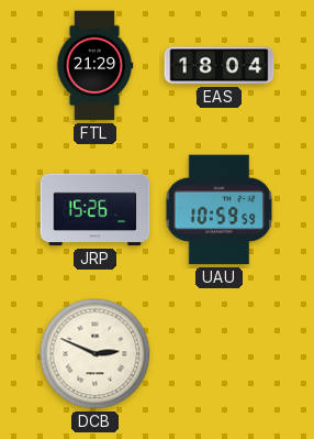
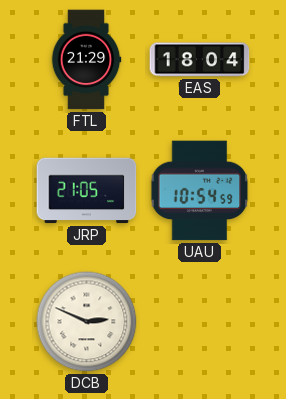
JRP: 15:26 -> 21:05 (87, 191)
UAU: 10:59 -> 10:54 (200, 191)
